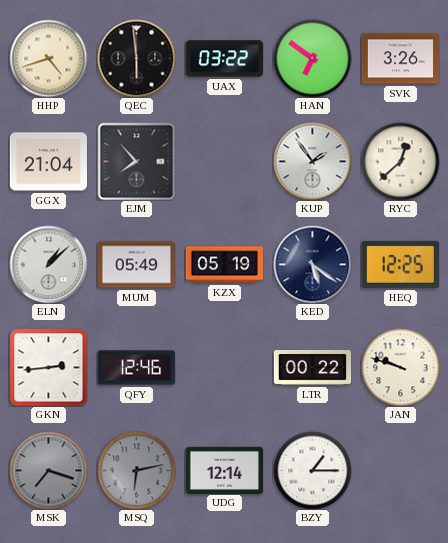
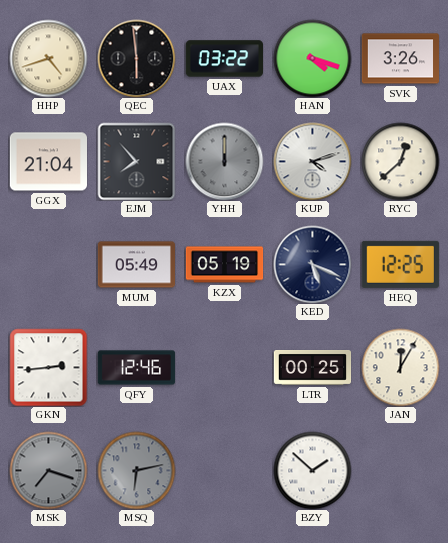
HAN: 6:51 -> 4:18 (312, 58)
YHH: none -> 12:00 (224, 161)
KUP: 1:54 -> 4:12 (312, 161)
ELN: 1:08 -> none (48, 264)
KED: 5:21 -> 5:19 (312, 264)
LTR: 00:22 -> 00:25 (312, 368)
JAN: 9:48 -> 12:05 (400, 367)
UDG: 12:14 -> none (224, 470)
BZY: 1:15 -> 1:52 (312, 470)
